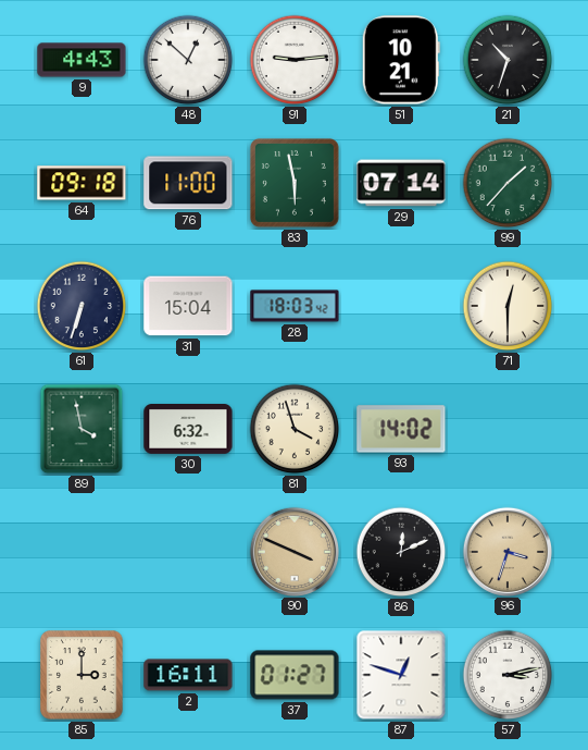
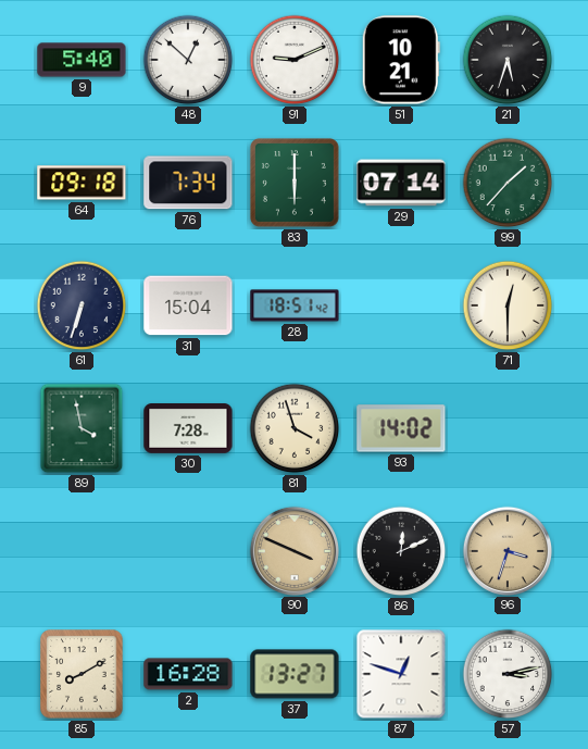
9: 4:43 -> 5:40 (82, 60)
91: 9:14 -> 9:11 (295, 60)
21: 10:33 -> 5:33 (508, 60)
76: 11:00 -> 7:34 (188, 183)
83: 5:58 -> 6:00 (295, 183)
28: 18:03 -> 18:51 (295, 305)
30: 6:32 -> 7:28 (188, 429)
85: 3:00 -> 8:10 (82, 674)
2: 16:11 -> 16:28 (188, 674)
37: 01:27 -> 13:27 (295, 674)
